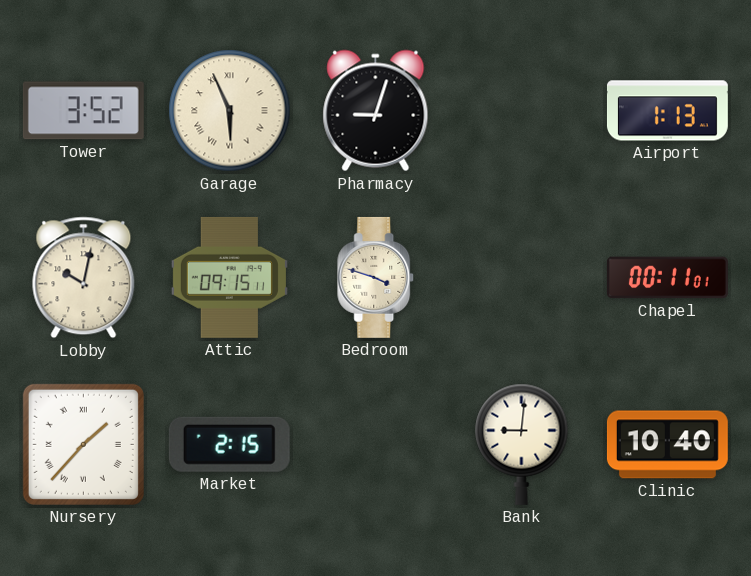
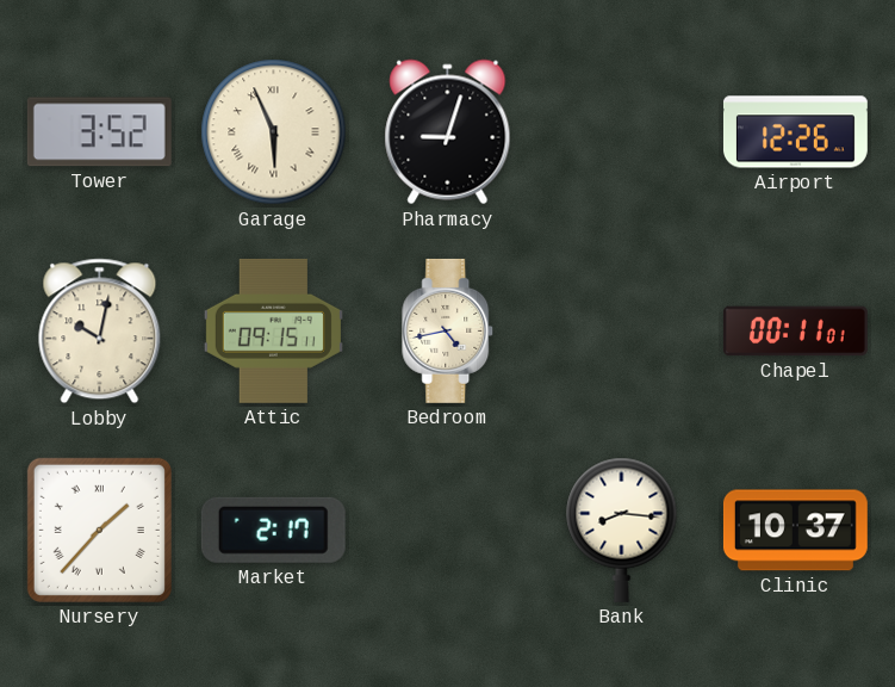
Airport: 1:13 -> 12:26 (795, 132)
Bedroom: 3:48 -> 4:43 (448, 330)
Market: 2:15 -> 2:17 (273, 530)
Bank: 9:01 -> 8:16 (622, 530)
Clinic: 10:40 -> 10:37 (795, 531)
